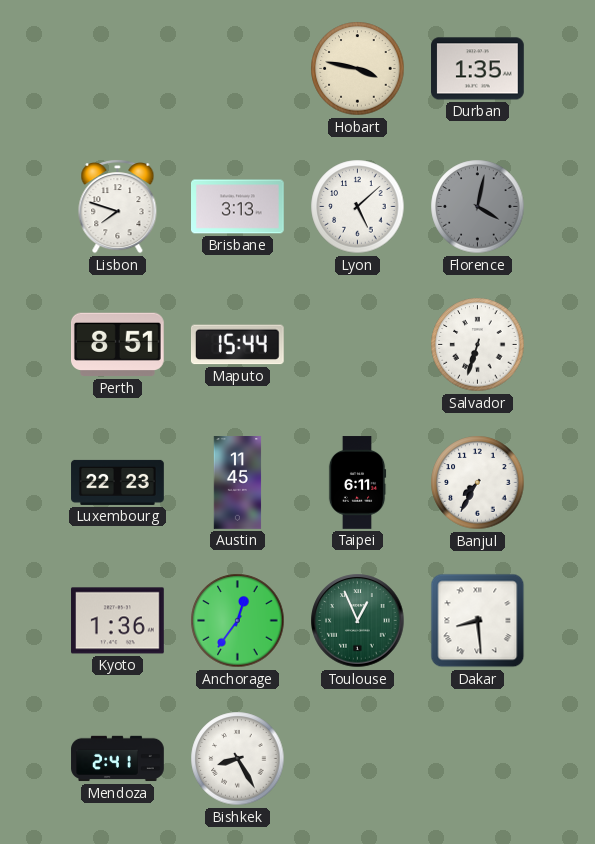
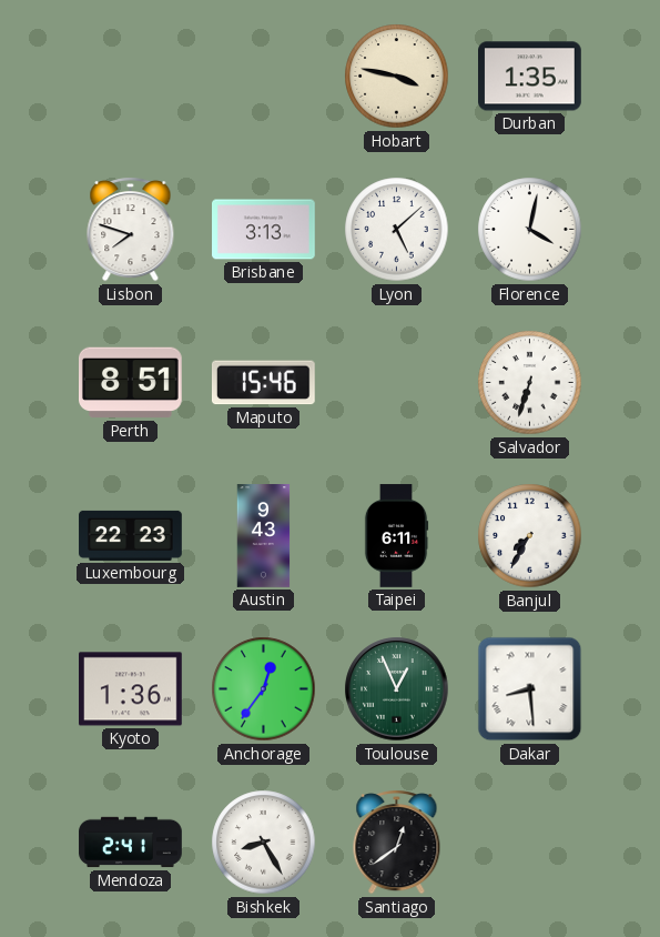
Florence dial: grey -> white (530, 230)
Maputo: 15:44 -> 15:46 (263, 383)
Austin: 11:45 -> 9:43 (264, 536)
Santiago: none -> 12:39 (397, 843)
